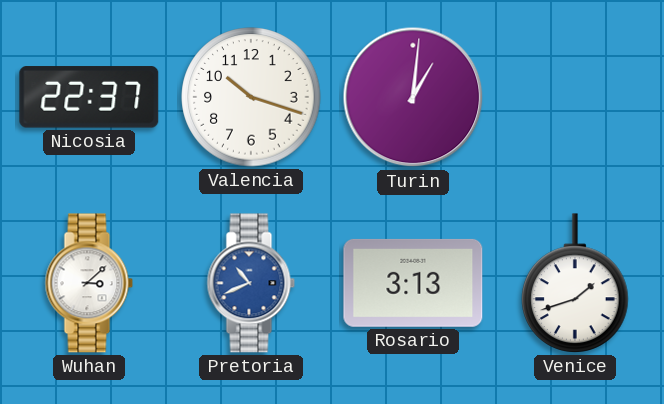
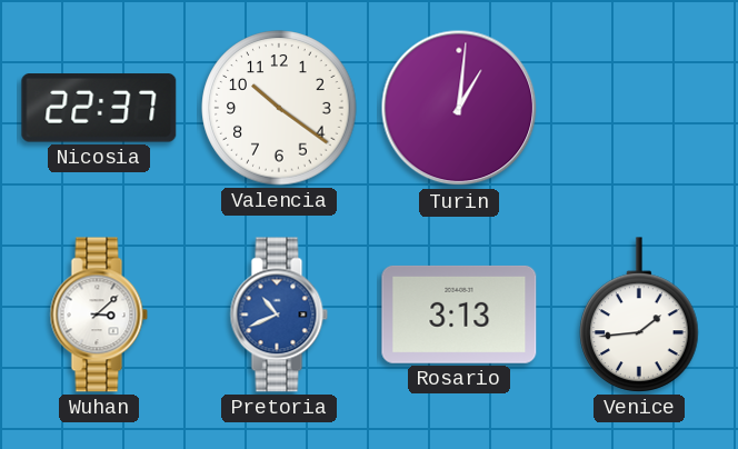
Valencia: 10:18 -> 10:21 (279, 108)
Venice: 1:42 -> 1:44 (639, 315)
